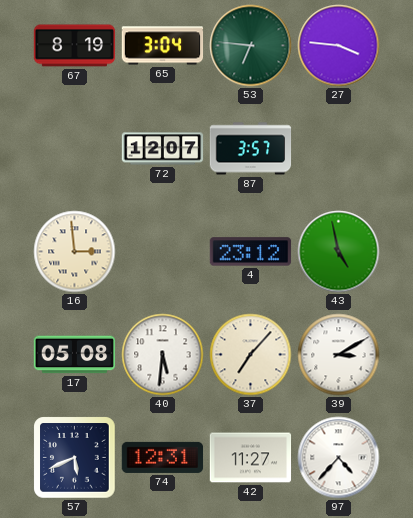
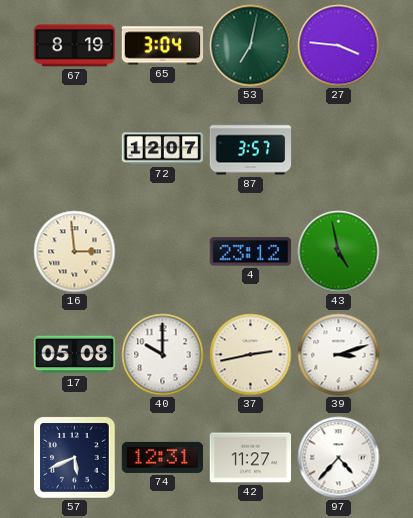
53: 6:46 -> 7:02 (251, 46)
40: 5:31 -> 10:00 (163, 355)
37: 7:07 -> 2:43 (251, 355)
39: 3:10 -> 3:12 (339, 355)
